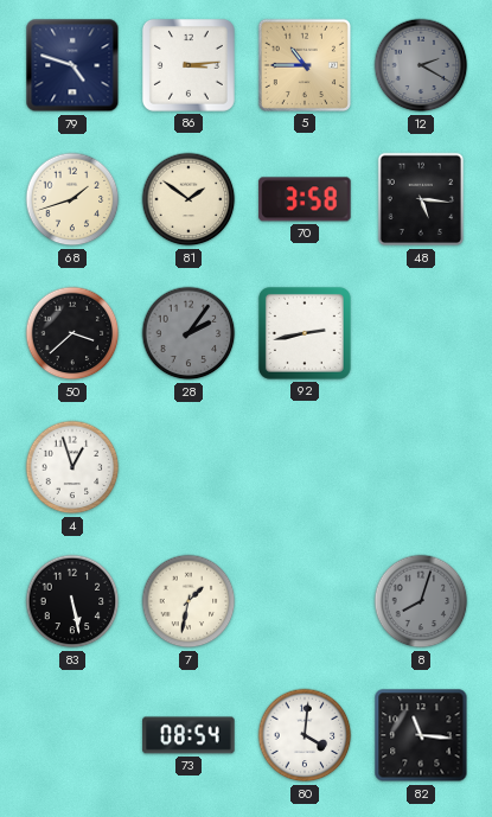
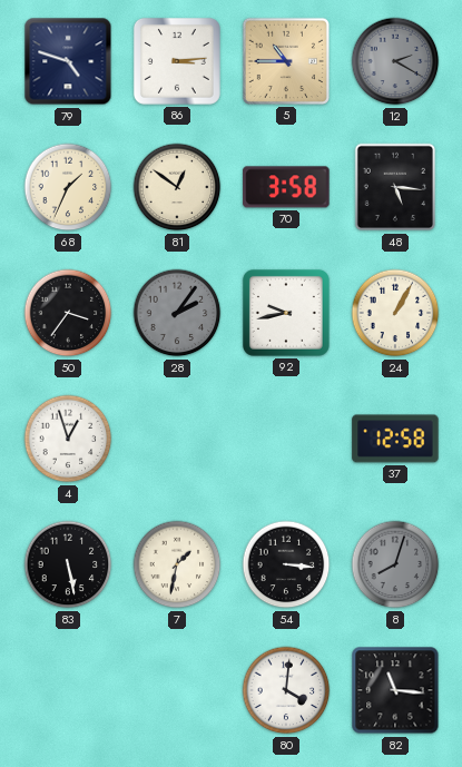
68: 1:42 -> 1:34 (68, 187)
81: 1:51 -> 12:51 (177, 187)
50: 3:38 -> 3:36 (68, 313)
92: 2:43 -> 9:43 (286, 313)
24: none -> 1:05 (395, 313)
37: none -> 12:58 (395, 439)
54: none -> 3:16 (286, 564)
73: 08:54 -> none (189, 735)
